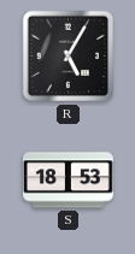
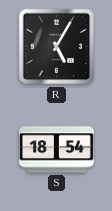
S: 18:53 -> 18:54 (57, 150)
